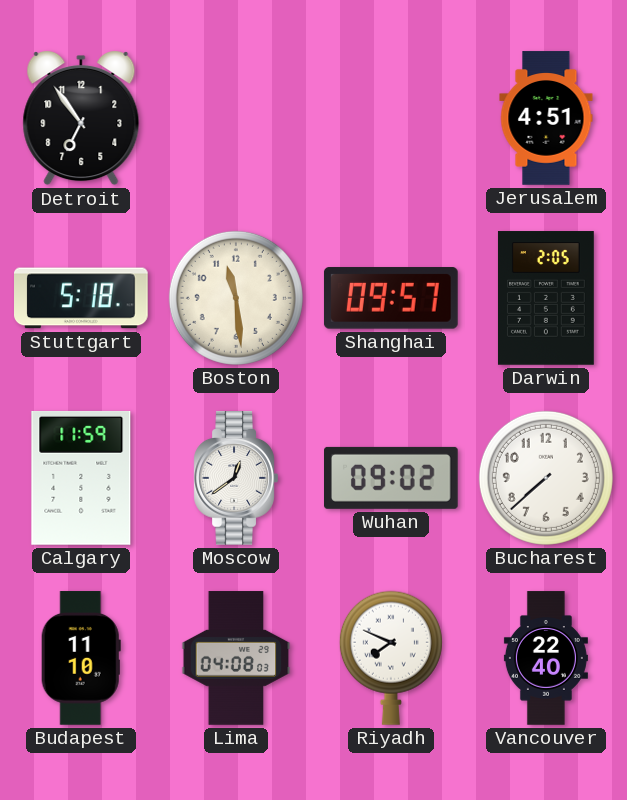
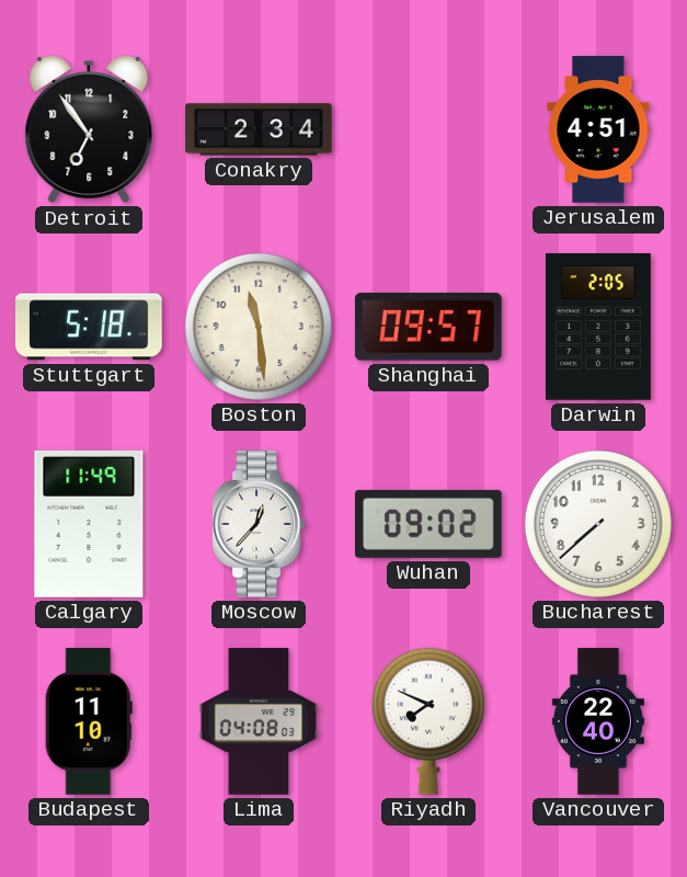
Conakry: none -> 2:34 (259, 129)
Calgary: 11:59 -> 11:49 (89, 524)
Moscow: 12:39 -> 12:37 (259, 524)
